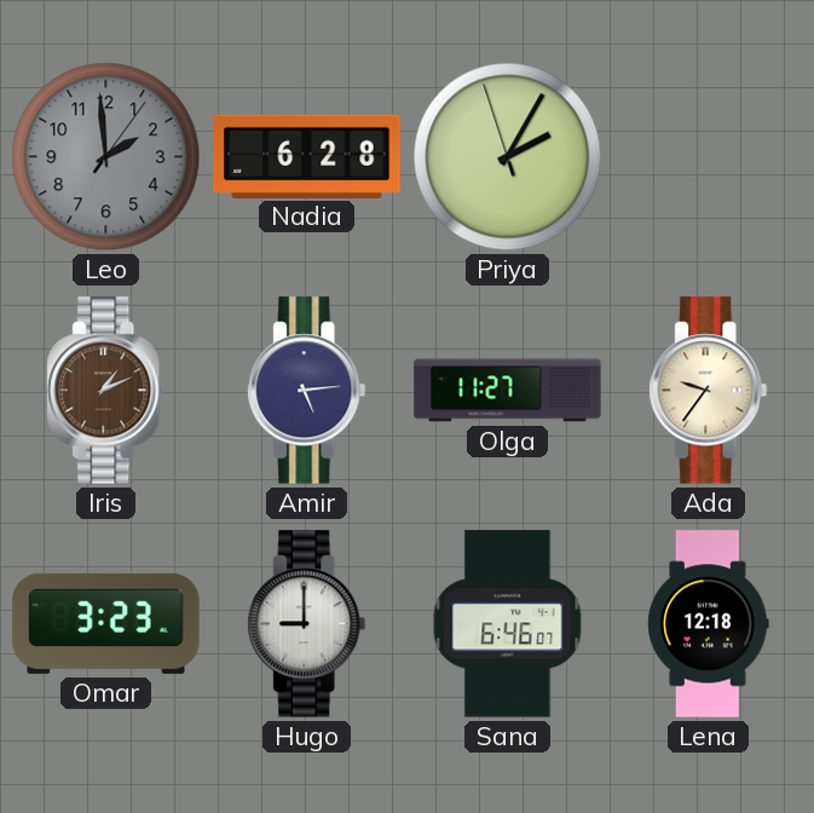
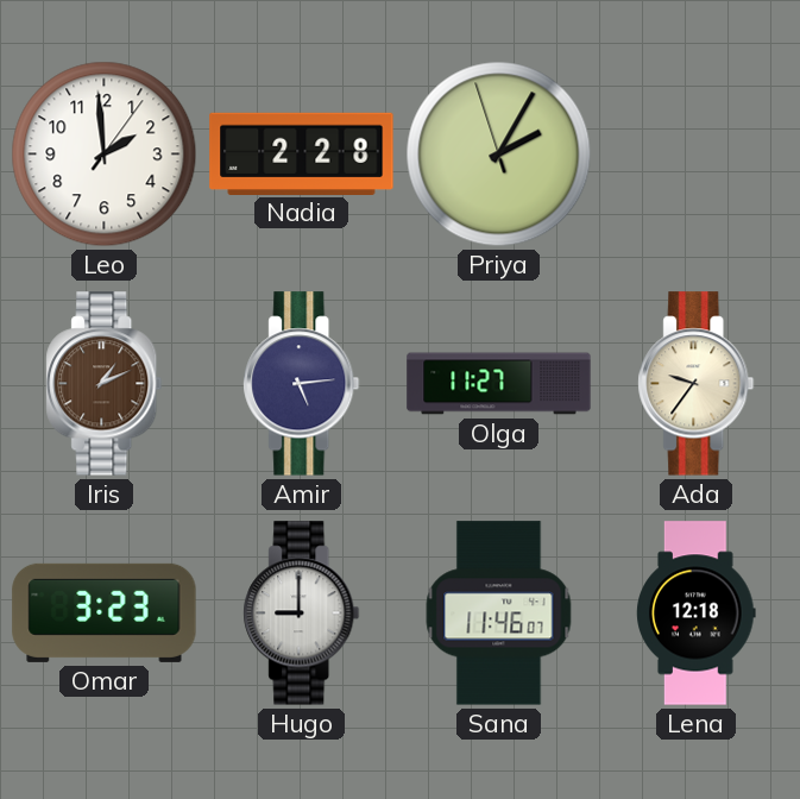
Leo dial: grey -> white (105, 155)
Nadia: 6:28 -> 2:28 (302, 153)
Sana: 6:46 -> 11:46 (499, 614)
